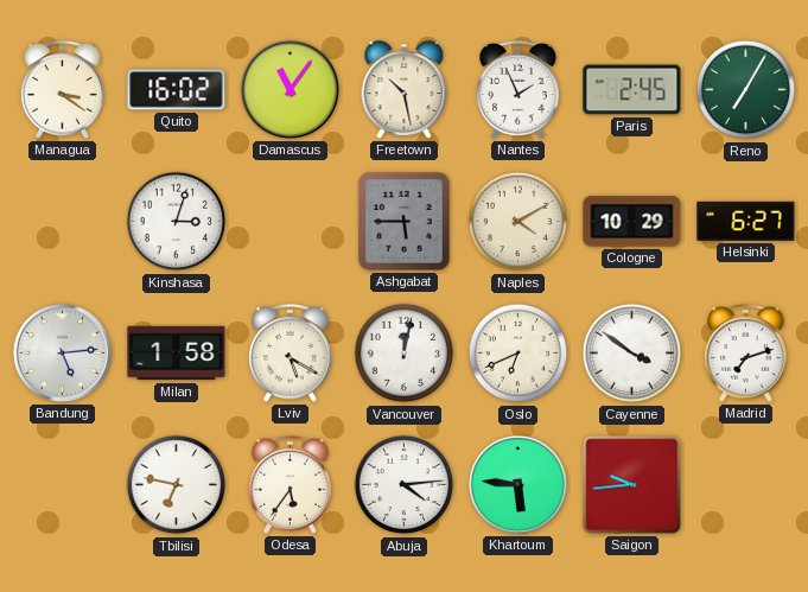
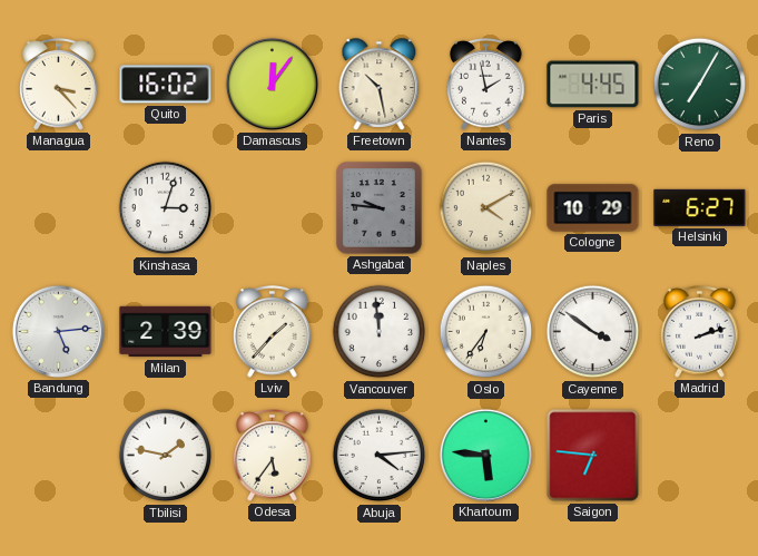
Managua: 3:21 -> 3:23 (59, 85)
Damascus: 11:06 -> 12:06 (272, 84)
Nantes: 1:56 -> 1:58 (486, 85)
Paris: 2:45 -> 4:45 (593, 85)
Ashgabat: 5:45 -> 9:46 (380, 208)
Milan: 1:58 -> 2:39 (166, 332)
Lviv: 5:20 -> 1:37 (273, 332)
Vancouver: 12:02 -> 11:59 (380, 332)
Oslo: 6:41 -> 6:36 (486, 332)
Madrid: 7:12 -> 2:12 (700, 332)
Tbilisi: 6:47 -> 1:47 (166, 456)
Saigon: 9:44 -> 6:46 (593, 456)
